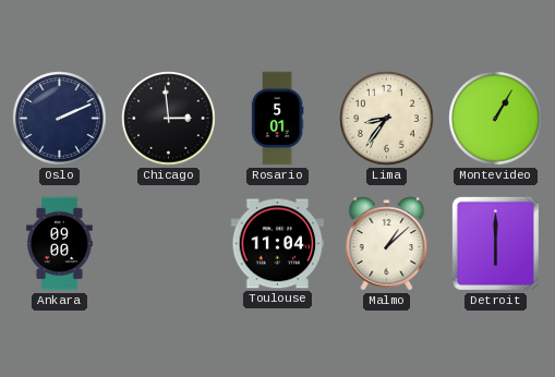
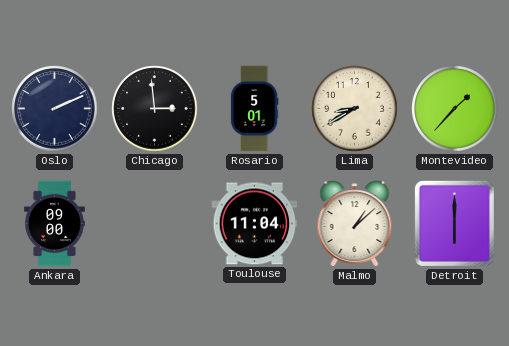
Lima: 8:36 -> 8:40 (355, 109)
Montevideo: 1:05 -> 1:37 (455, 109)
